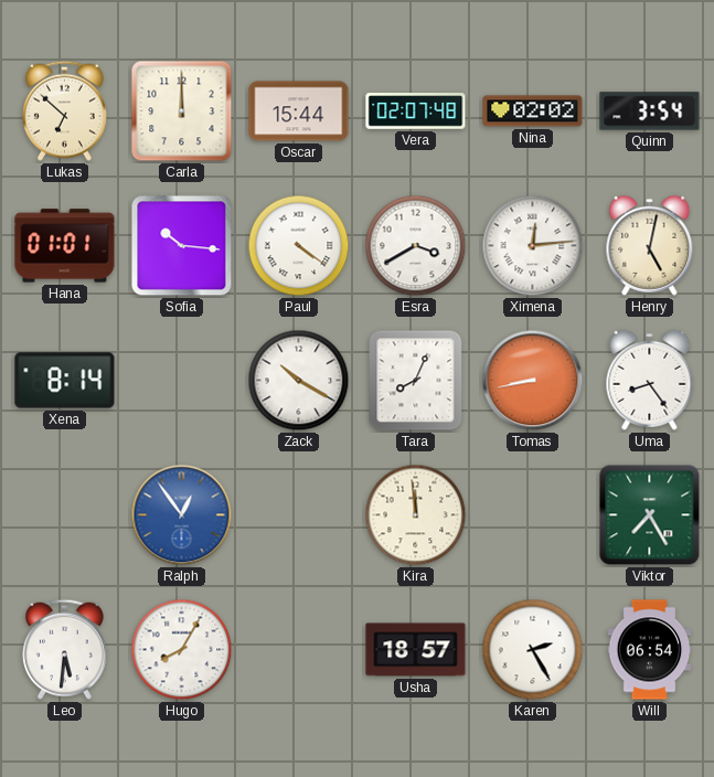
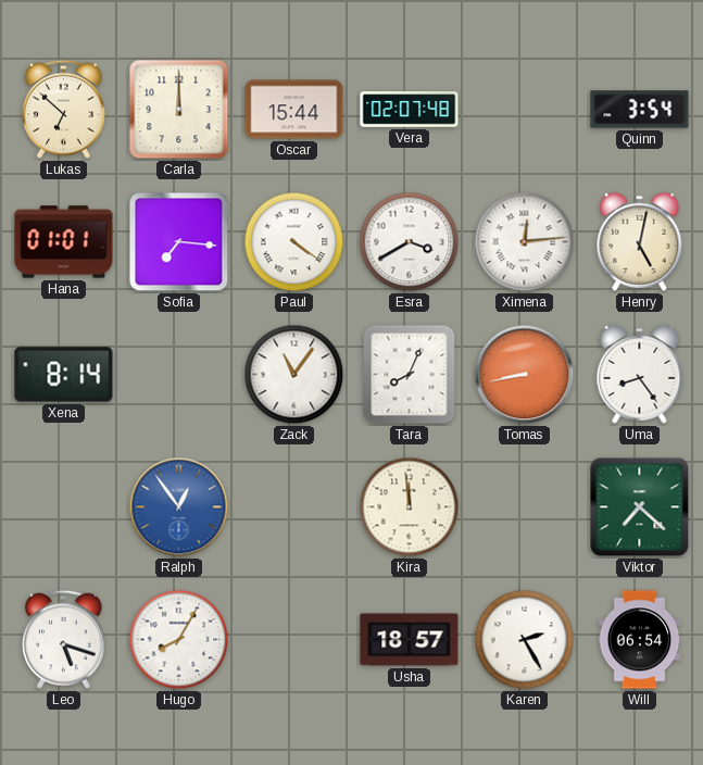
Nina: 02:02 -> none (533, 111)
Sofia: 10:16 -> 7:16 (179, 242)
Zack: 10:20 -> 11:06 (294, 375)
Viktor: 7:25 -> 7:22 (640, 507)
Leo: 5:31 -> 5:18 (63, 639)
